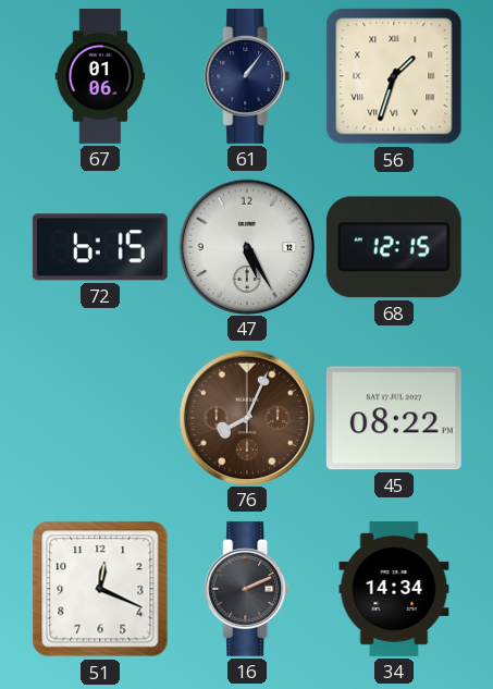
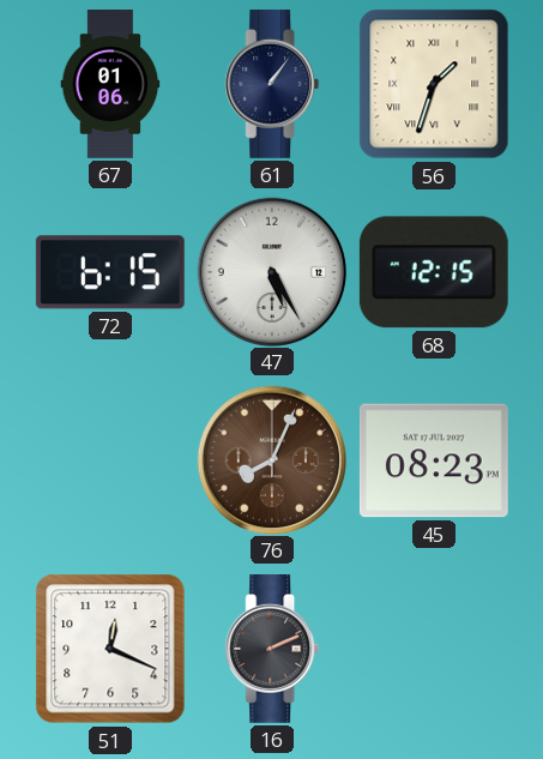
45: 08:22 -> 08:23 (434, 460)
34: 14:34 -> none (394, 589)
